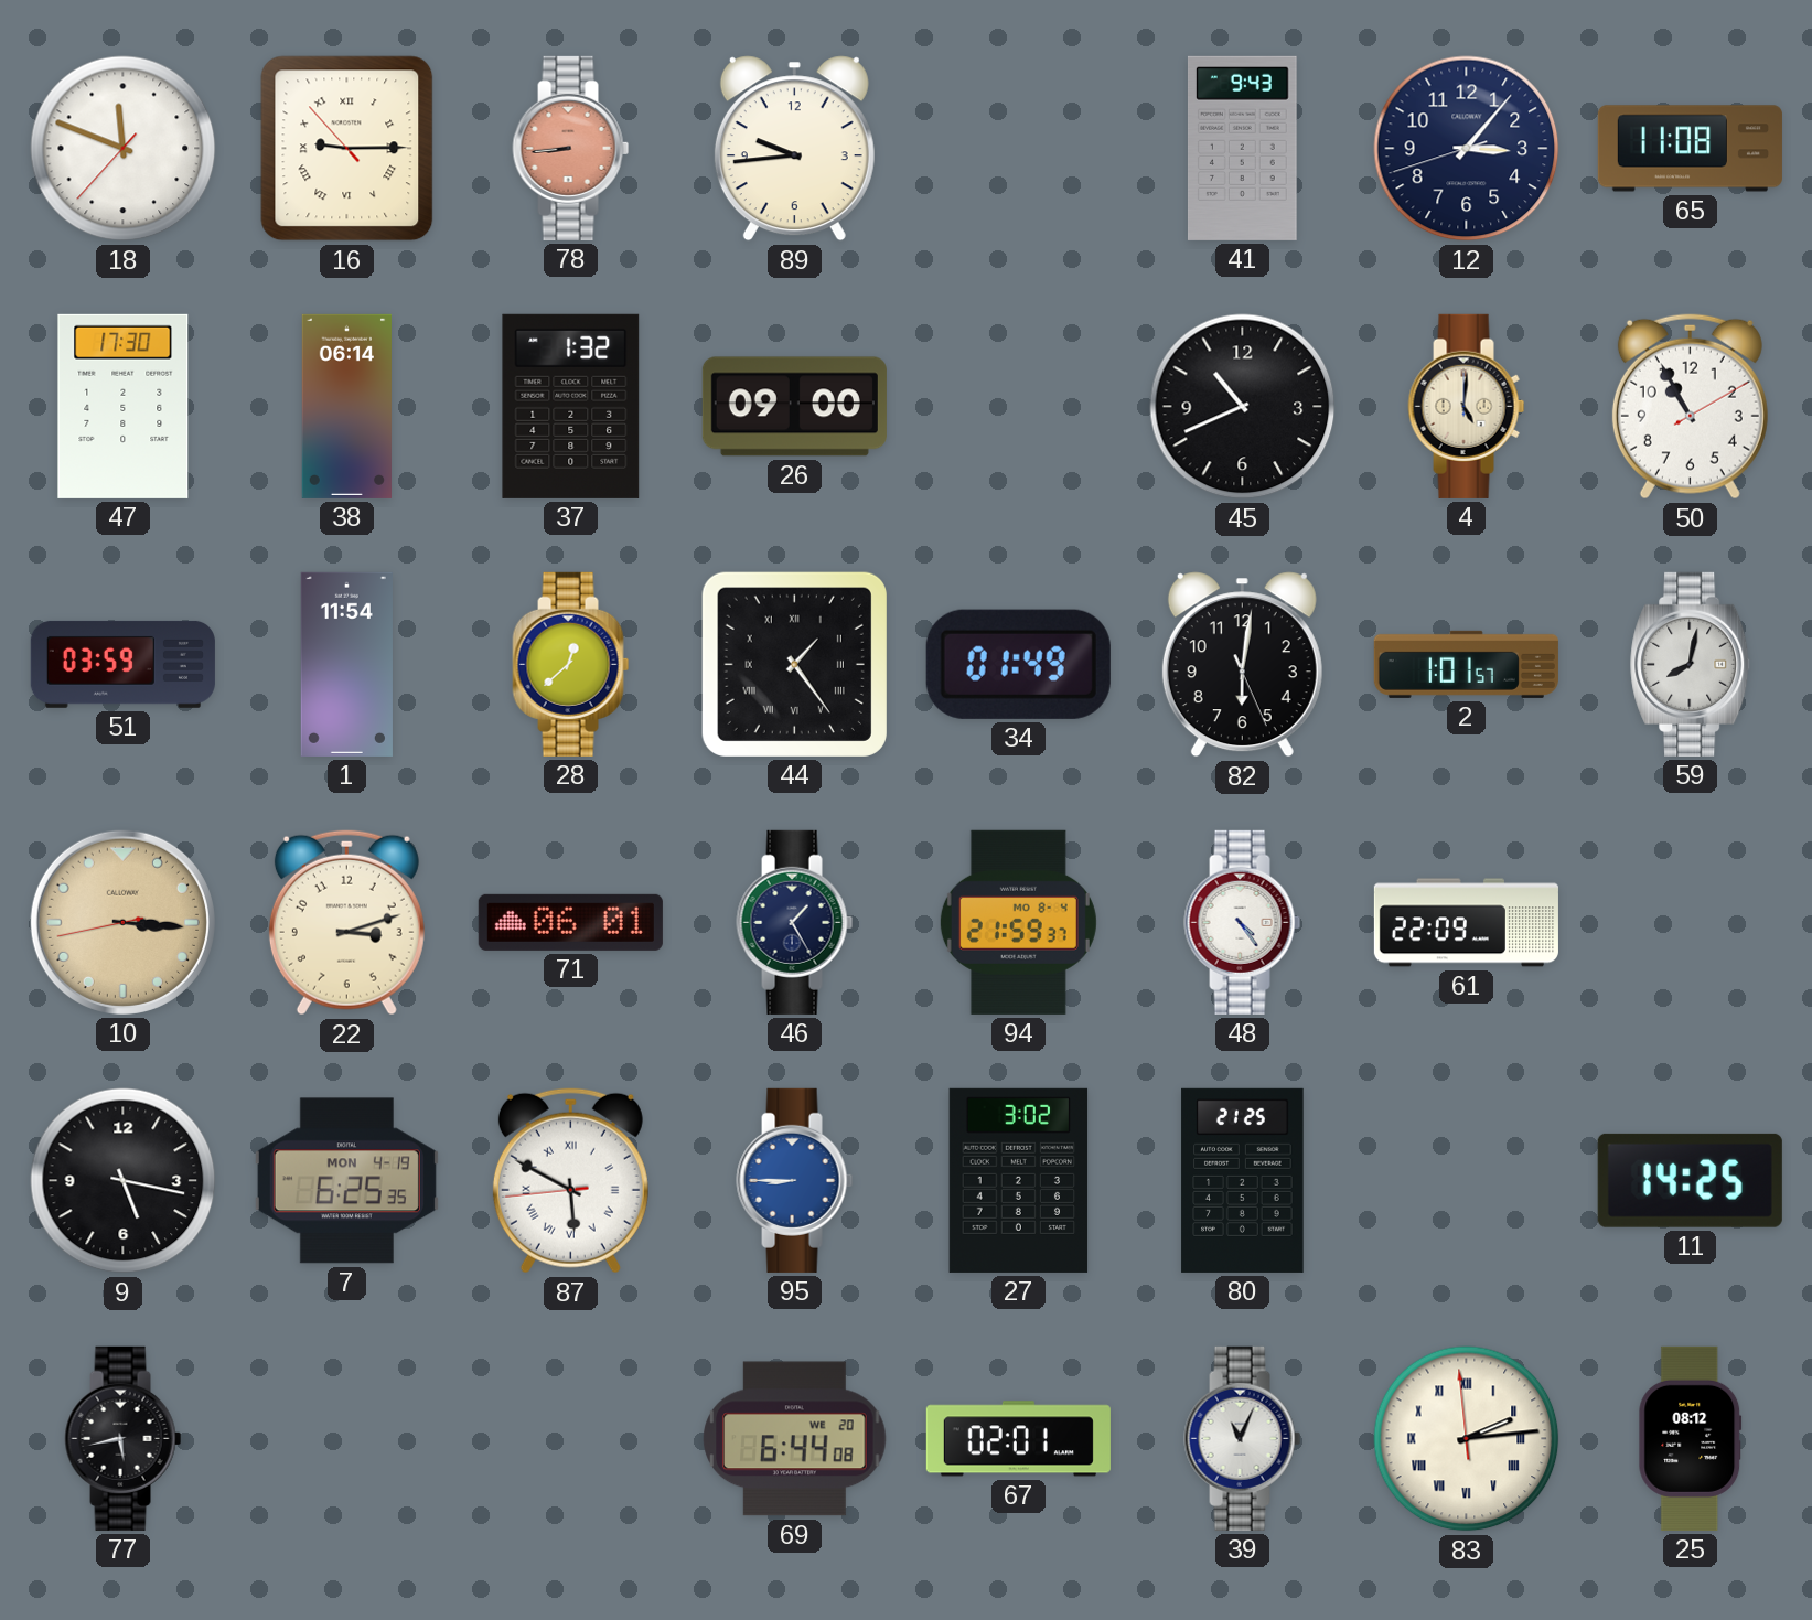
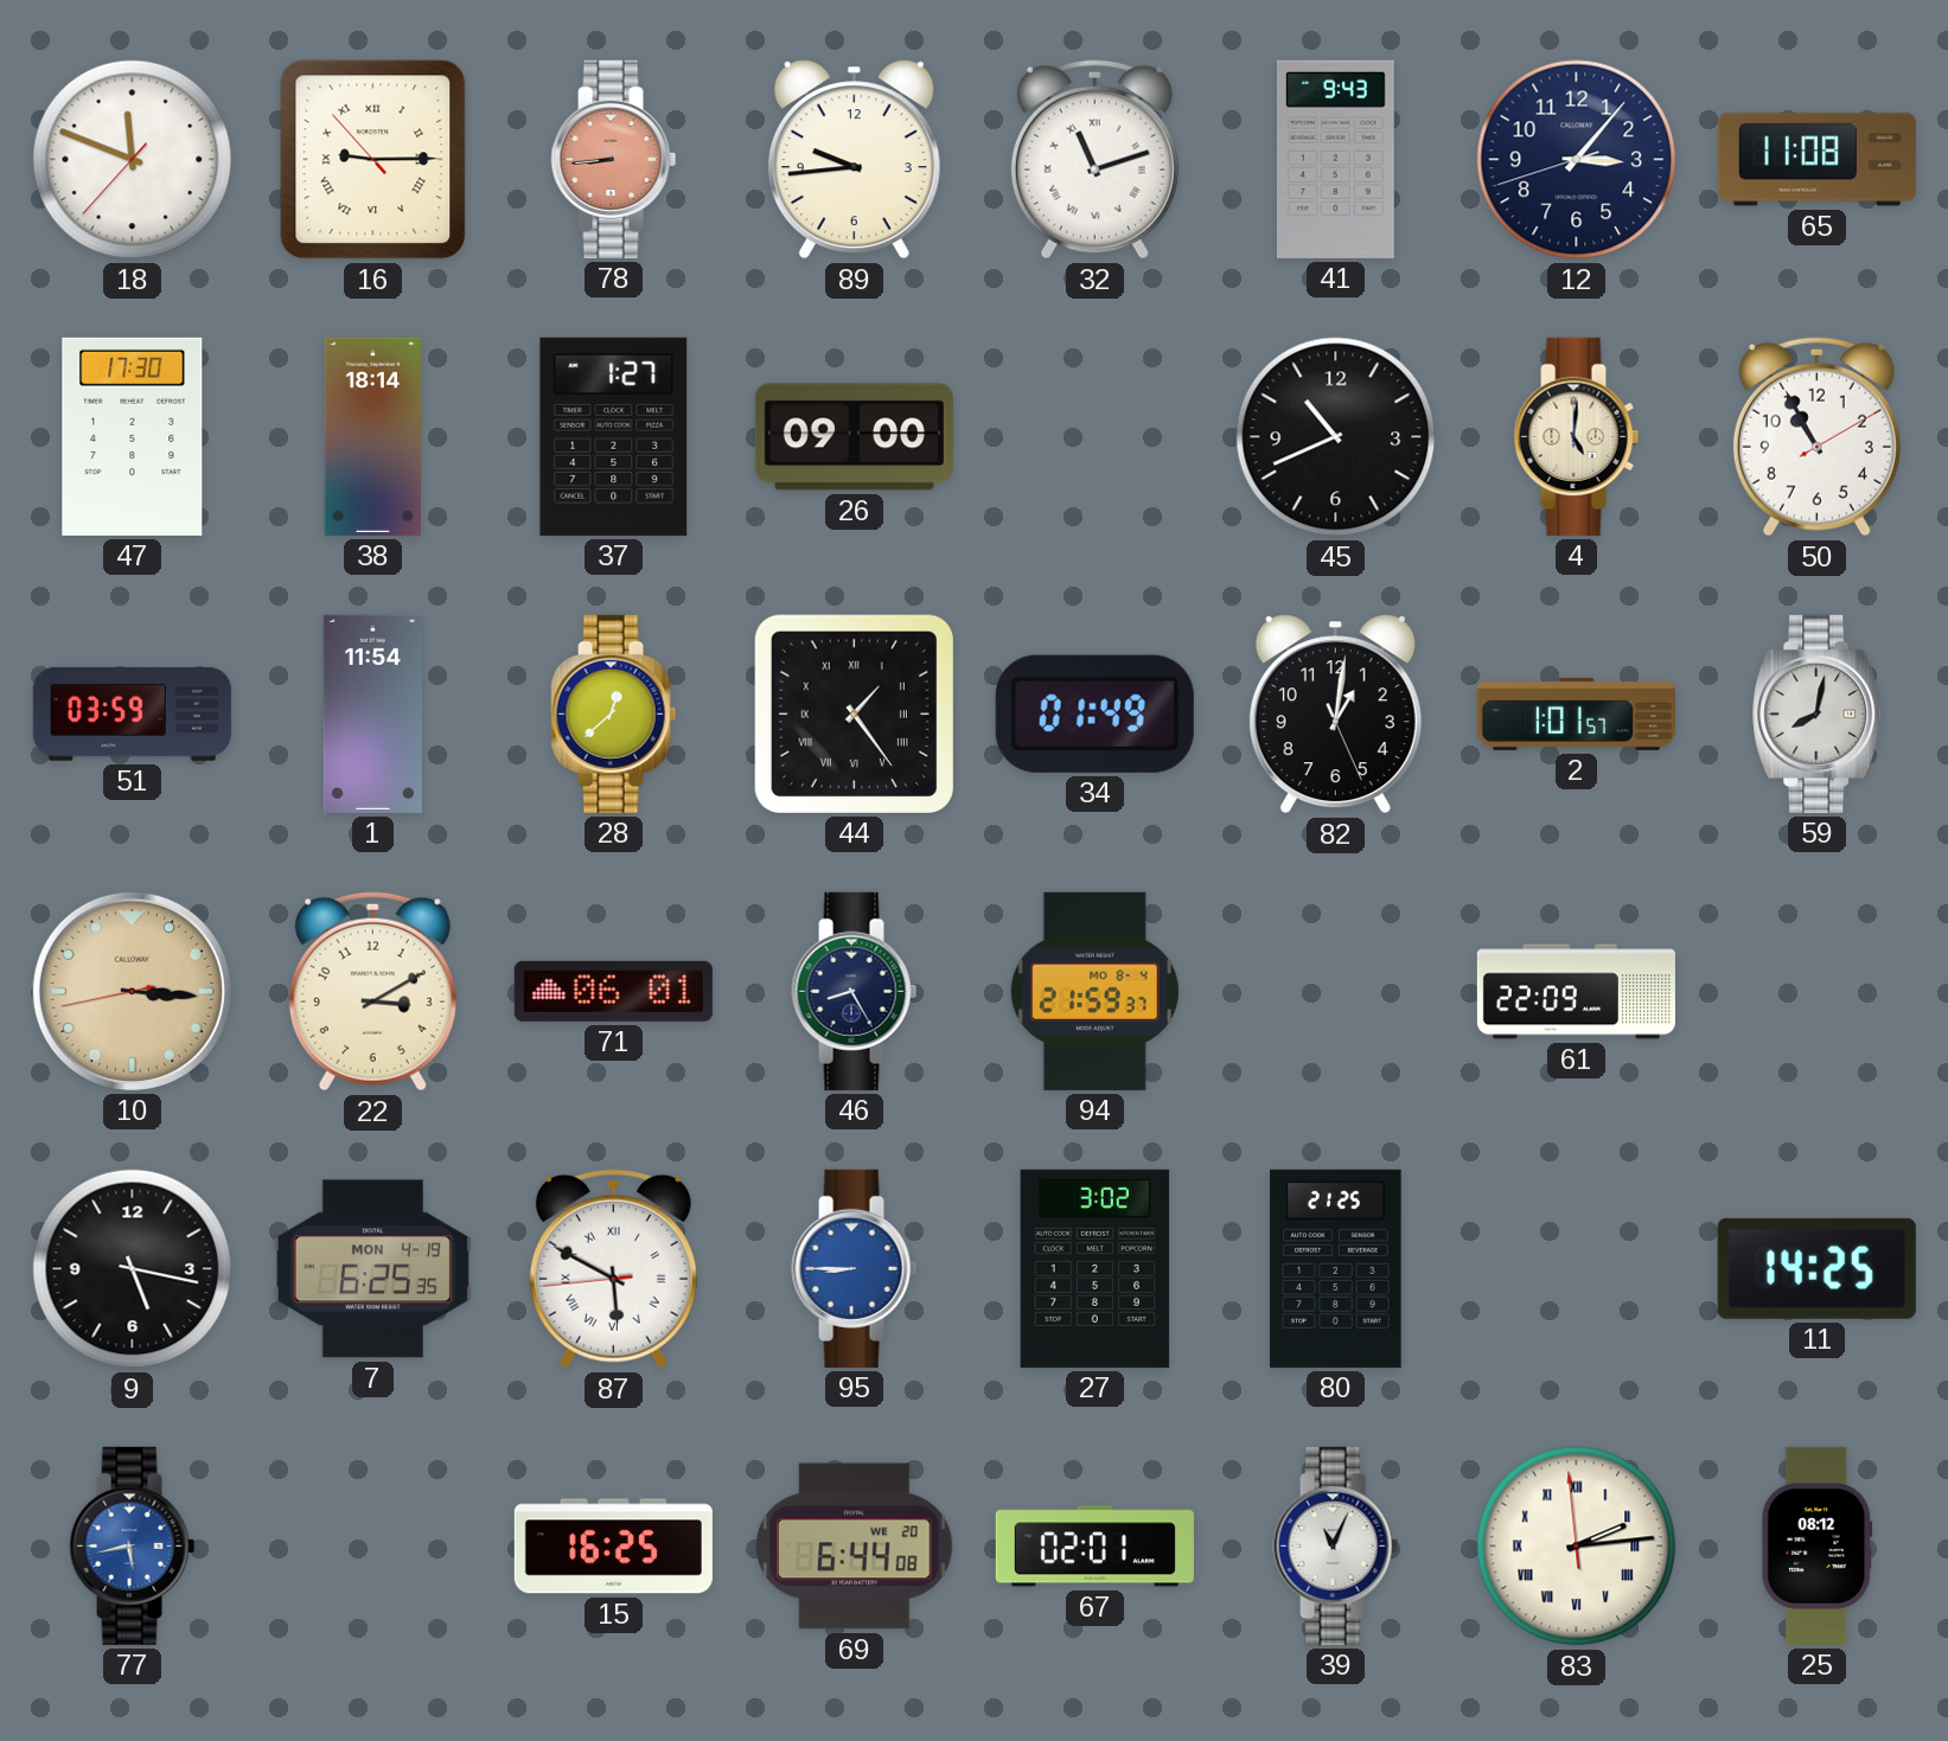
32: none -> 11:12 (1094, 160)
38: 06:14 -> 18:14 (372, 436)
37: 1:32 -> 1:27 (614, 436)
82: 6:01 -> 1:01 (1335, 715)
22: 3:12 -> 3:10 (372, 992)
46: 1:25 -> 8:25 (855, 991)
48: 4:24 -> none (1243, 922)
77 dial: black -> blue (133, 1545)
15: none -> 16:25 (613, 1547)
